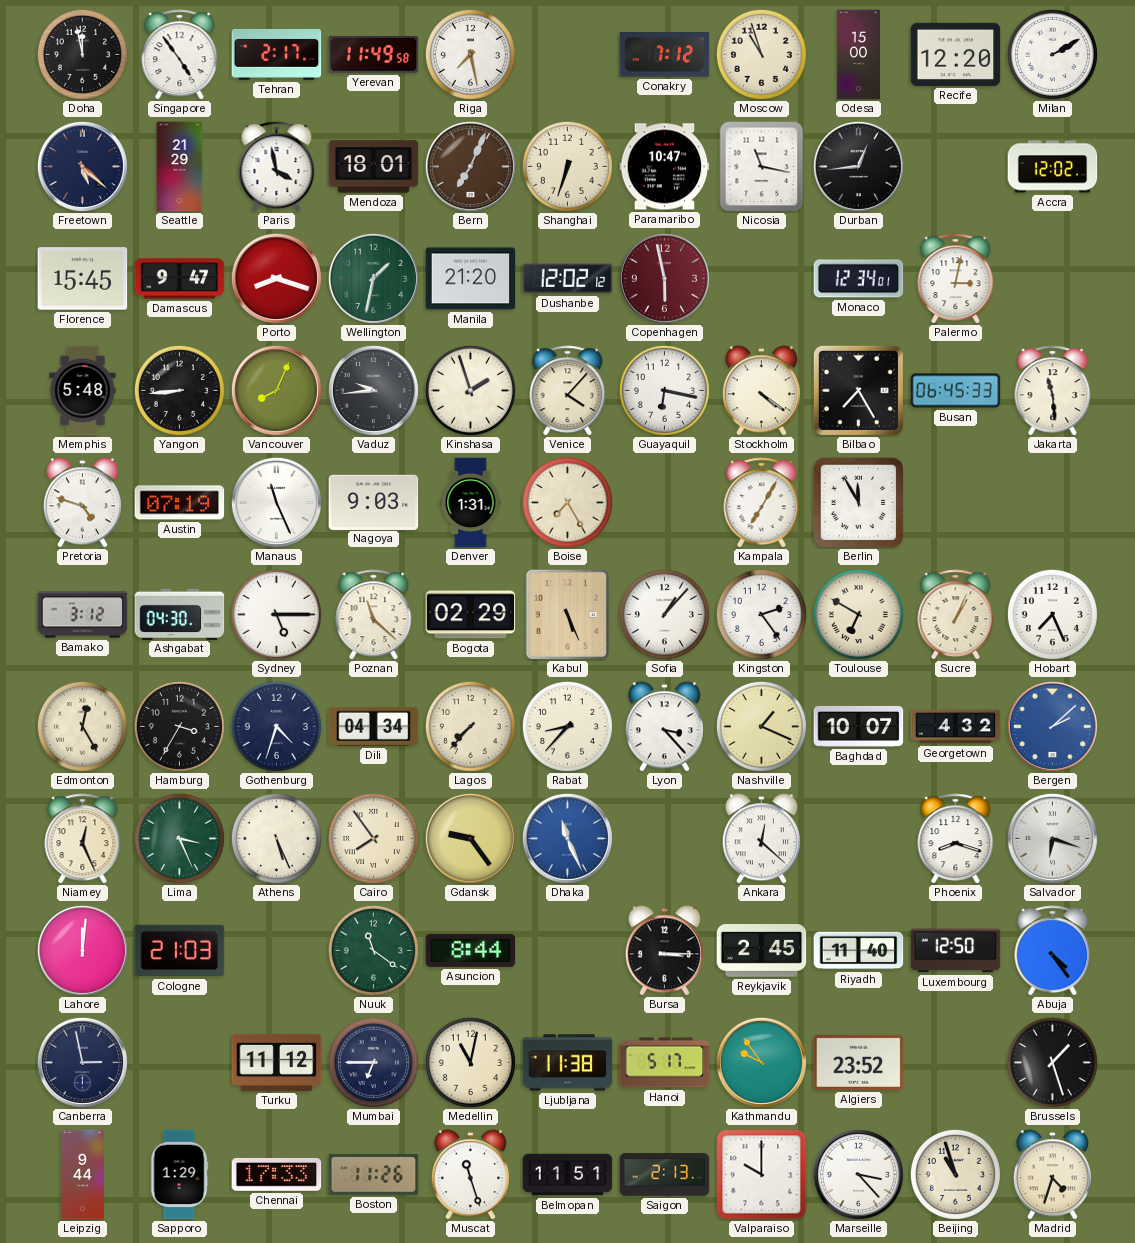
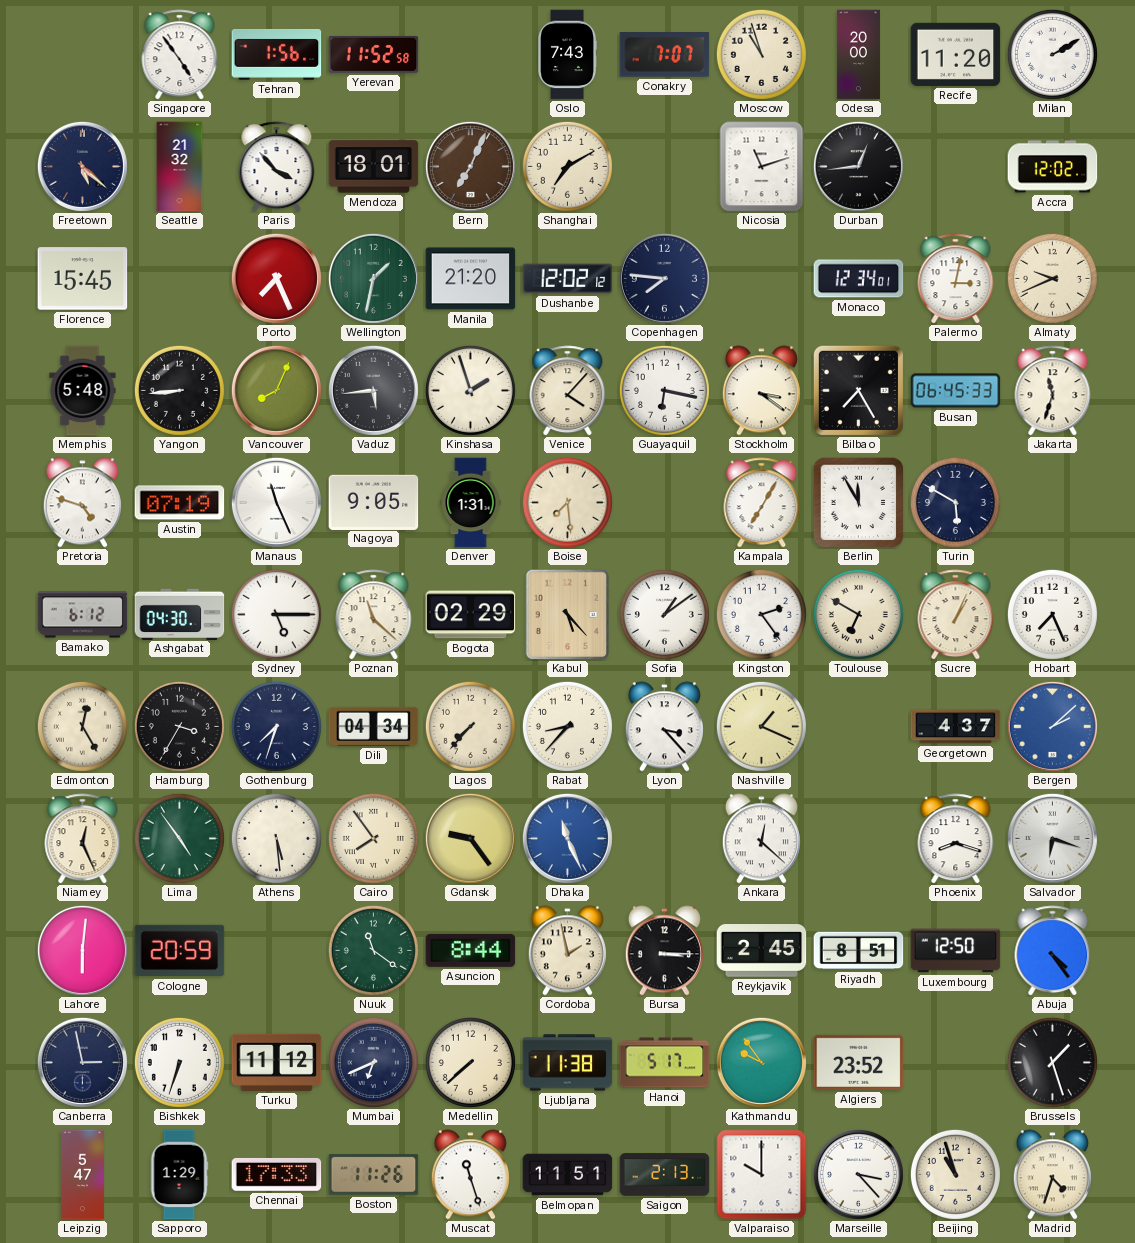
Doha: 11:58 -> none (82, 54)
Tehran: 2:17 -> 1:56 (277, 54)
Yerevan: 11:49 -> 11:52 (374, 54)
Riga: 7:28 -> none (470, 54)
Oslo: none -> 7:43 (567, 55)
Conakry: 7:12 -> 7:07 (665, 55)
Odesa: 15:00 -> 20:00 (858, 55)
Recife: 12:20 -> 11:20 (956, 54)
Seattle: 21:29 -> 21:32 (180, 167)
Paris: 3:58 -> 3:53 (277, 167)
Shanghai: 6:33 -> 7:10 (567, 166)
Paramaribo: 10:47 -> none (665, 167)
Nicosia: 11:17 -> 11:12 (762, 167)
Damascus: 9:47 -> none (180, 279)
Porto: 8:18 -> 7:26 (276, 278)
Copenhagen: 5:58 -> 7:46 (664, 278)
Copenhagen dial: burgundy -> navy (664, 278)
Almaty: none -> 9:41 (1052, 278)
Vaduz: 9:44 -> 5:44 (373, 390)
Stockholm: 4:21 -> 3:21 (761, 391)
Jakarta: 11:29 -> 11:33 (1053, 391)
Nagoya: 9:03 -> 9:05 (374, 502)
Boise: 7:25 -> 7:29 (567, 502)
Turin: none -> 5:50 (955, 502)
Bamako: 3:12 -> 6:12 (83, 615)
Kabul: 5:26 -> 5:23 (568, 614)
Sofia: 1:07 -> 1:09 (664, 614)
Gothenburg: 4:33 -> 7:33 (276, 726)
Baghdad: 10:07 -> none (859, 726)
Georgetown: 4:32 -> 4:37 (956, 727)
Lima: 3:26 -> 4:54 (179, 838)
Athens: 5:26 -> 5:29 (276, 838)
Lahore: 12:01 -> 6:01 (82, 950)
Cologne: 21:03 -> 20:59 (180, 951)
Cordoba: none -> 1:58 (567, 951)
Riyadh: 11:40 -> 8:51 (859, 951)
Bishkek: none -> 6:33 (179, 1062)
Mumbai: 6:45 -> 6:41 (373, 1062)
Medellin: 11:02 -> 7:38 (470, 1062)
Leipzig: 9:44 -> 5:47 (82, 1175)
